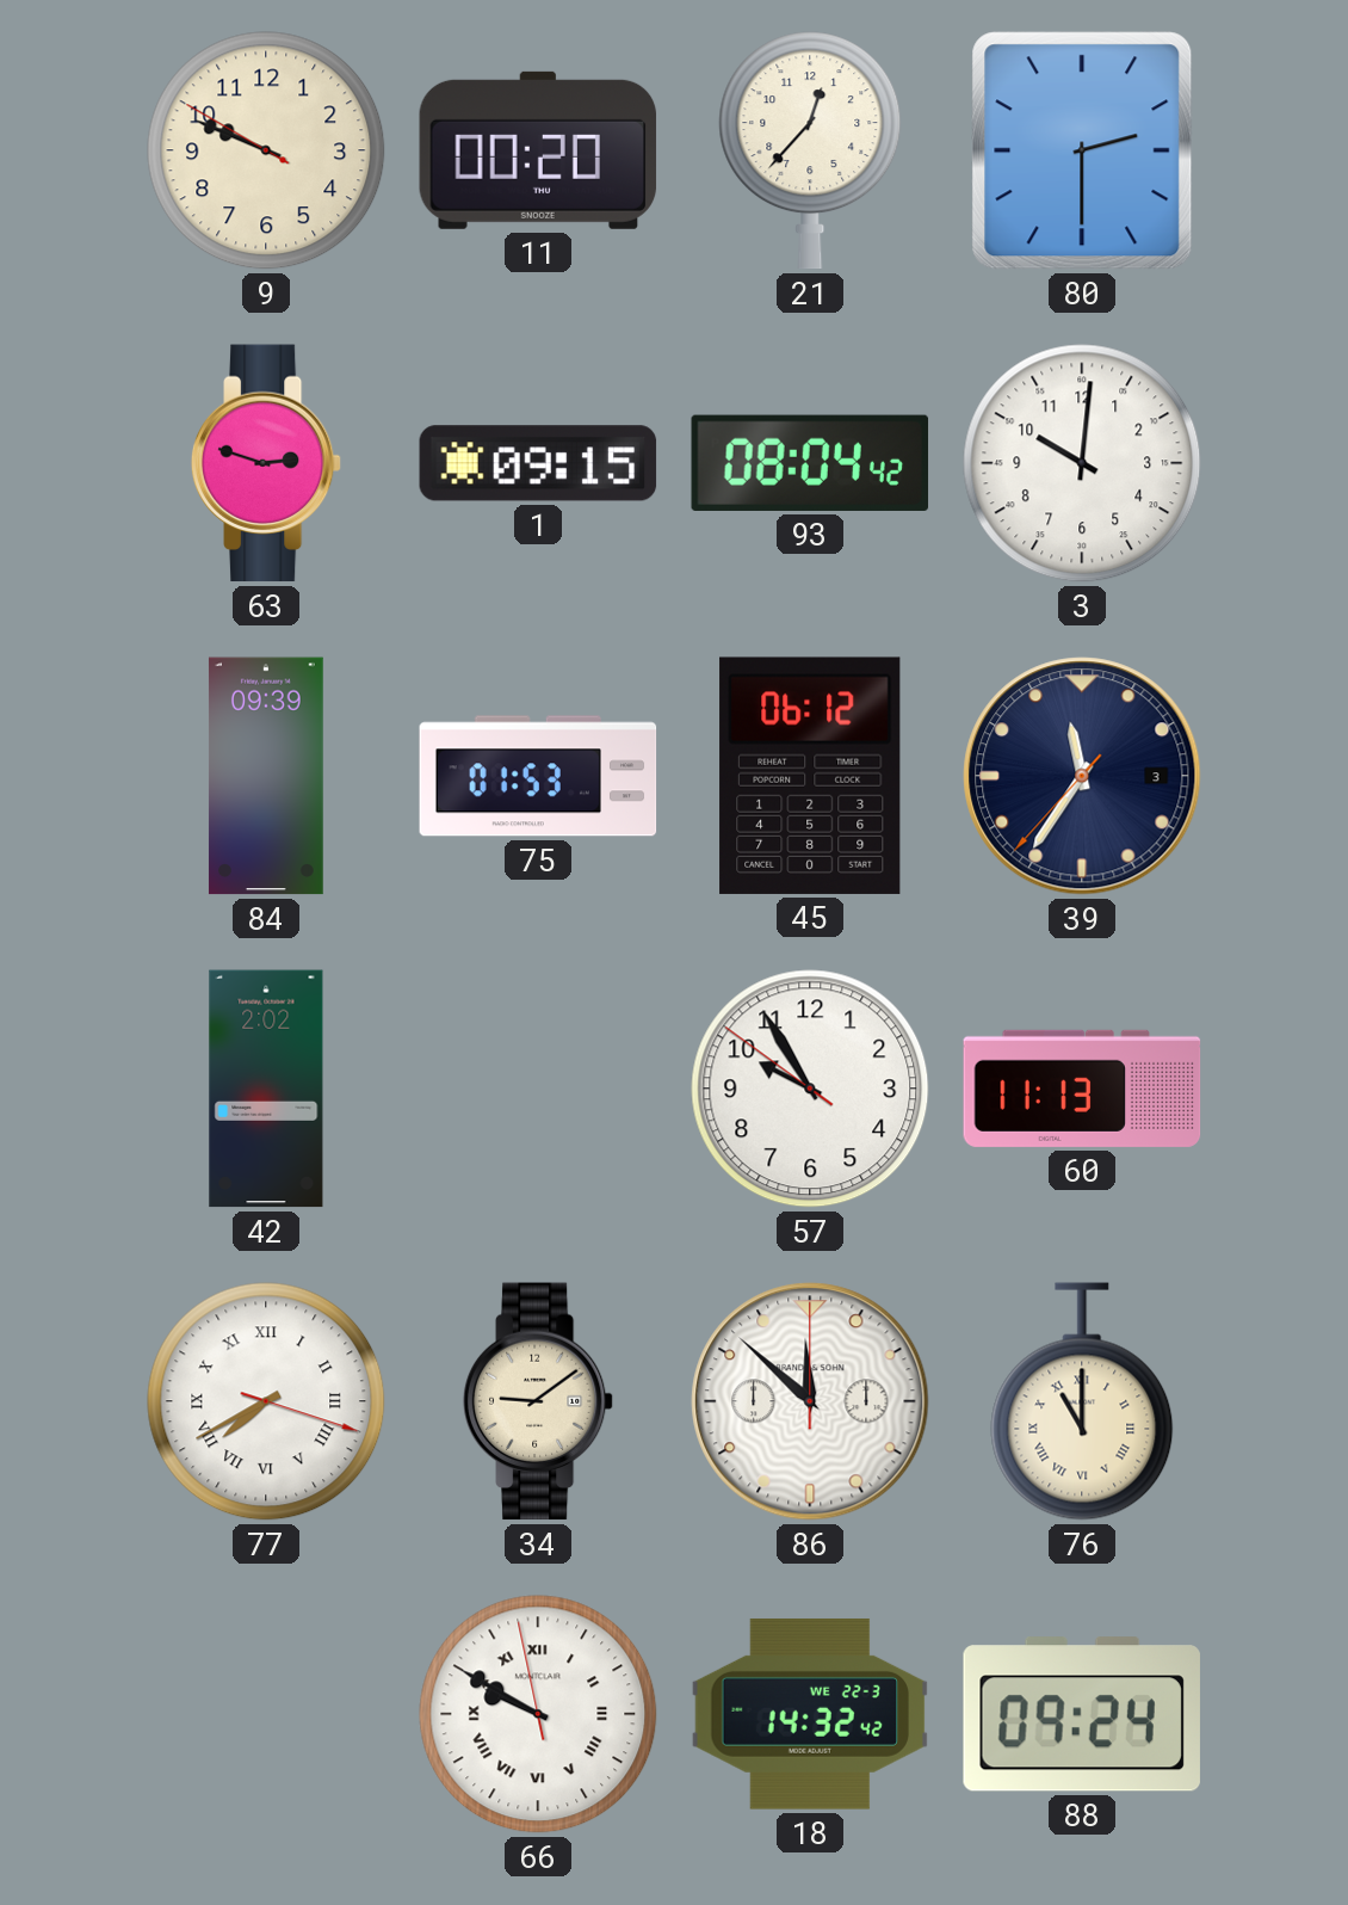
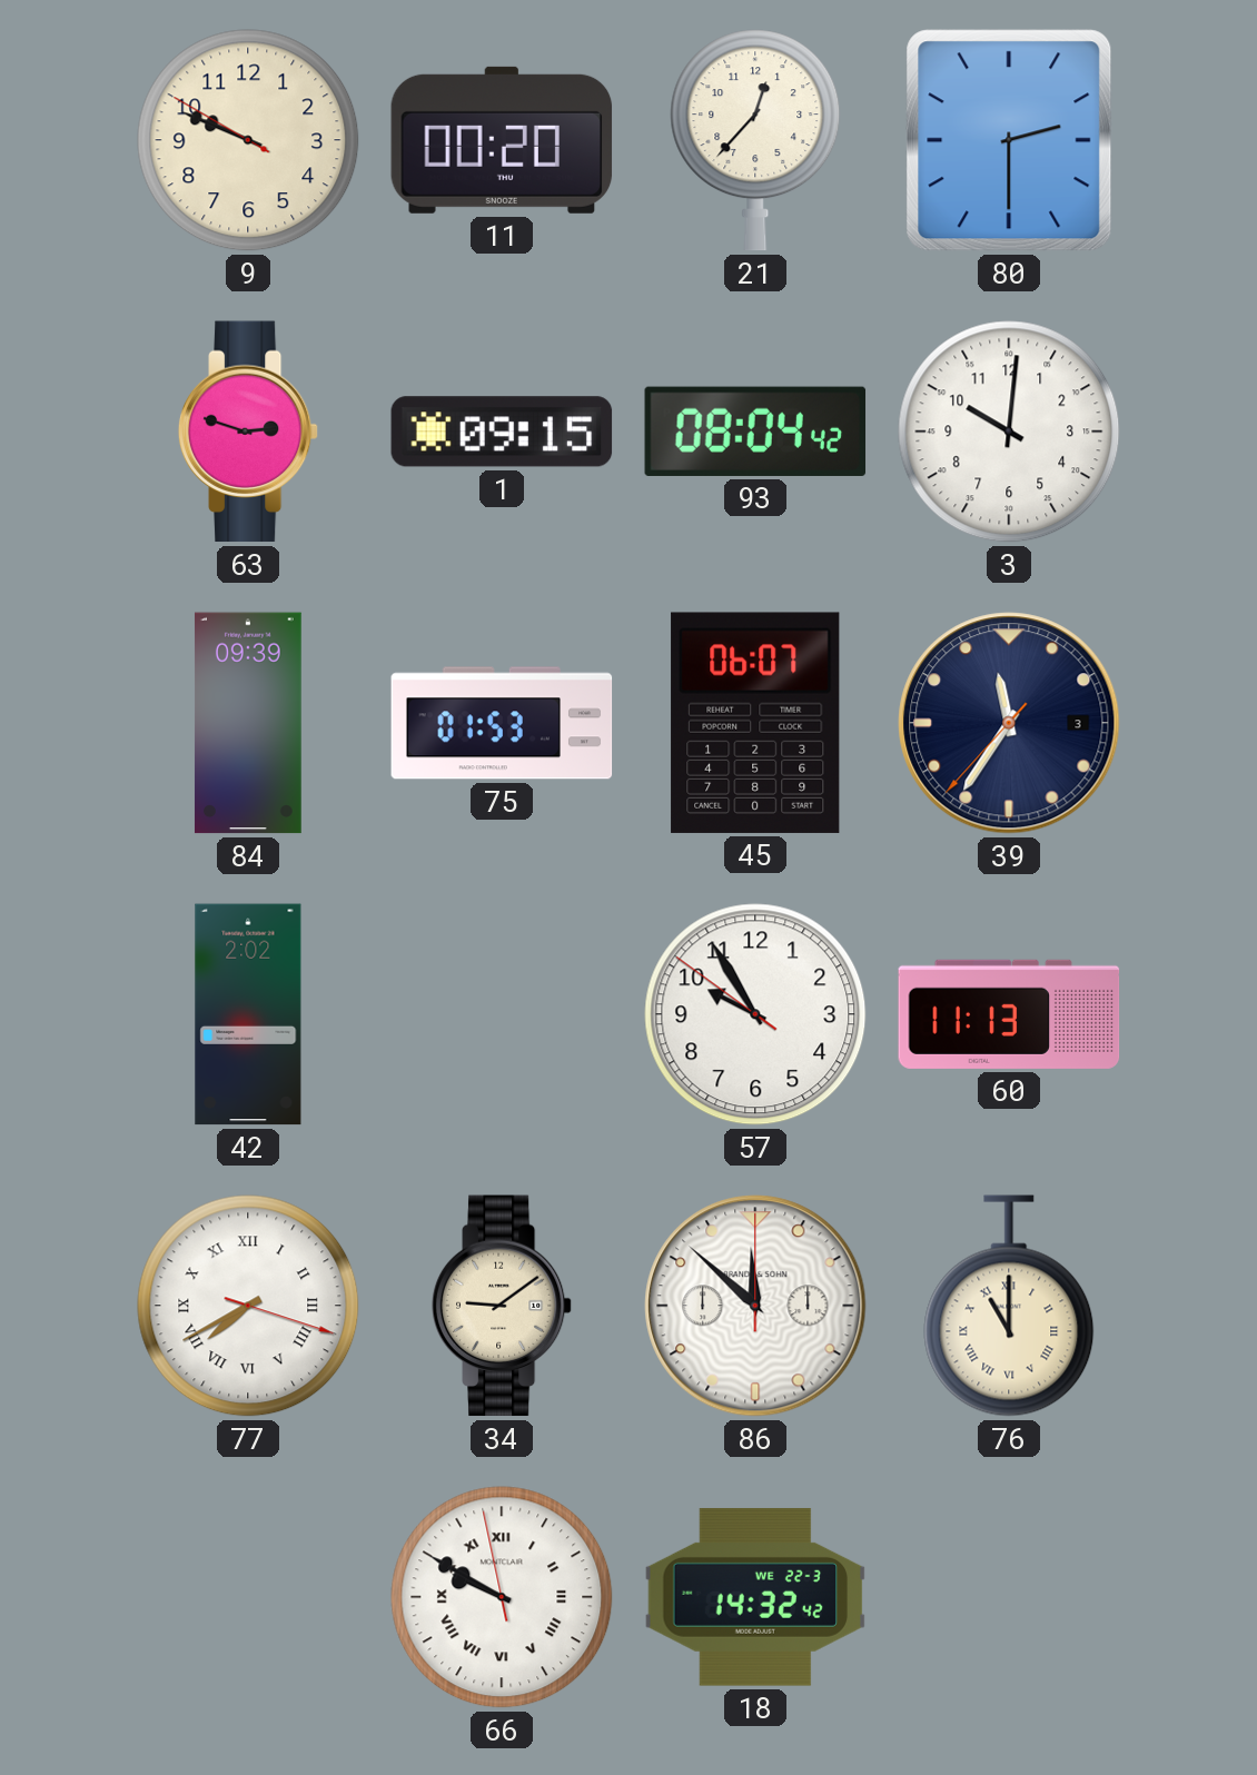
45: 06:12 -> 06:07 (755, 723)
88: 09:24 -> none (1082, 1714)
